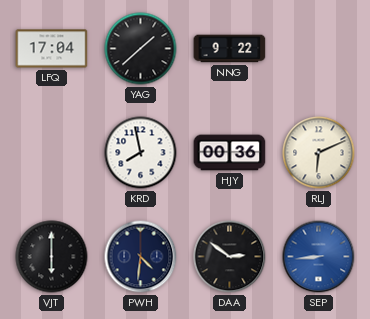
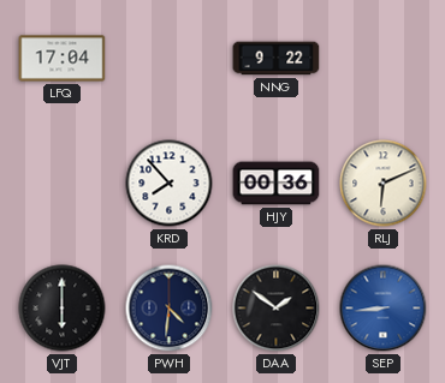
YAG: 1:38 -> none (141, 49)
KRD: 7:58 -> 7:53 (170, 184)
DAA: 2:51 -> 1:51 (277, 309)
